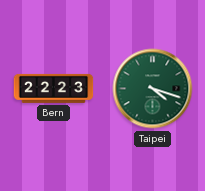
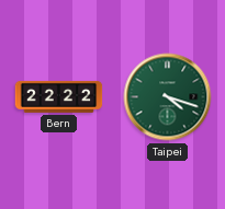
Bern: 22:23 -> 22:22 (59, 96)
